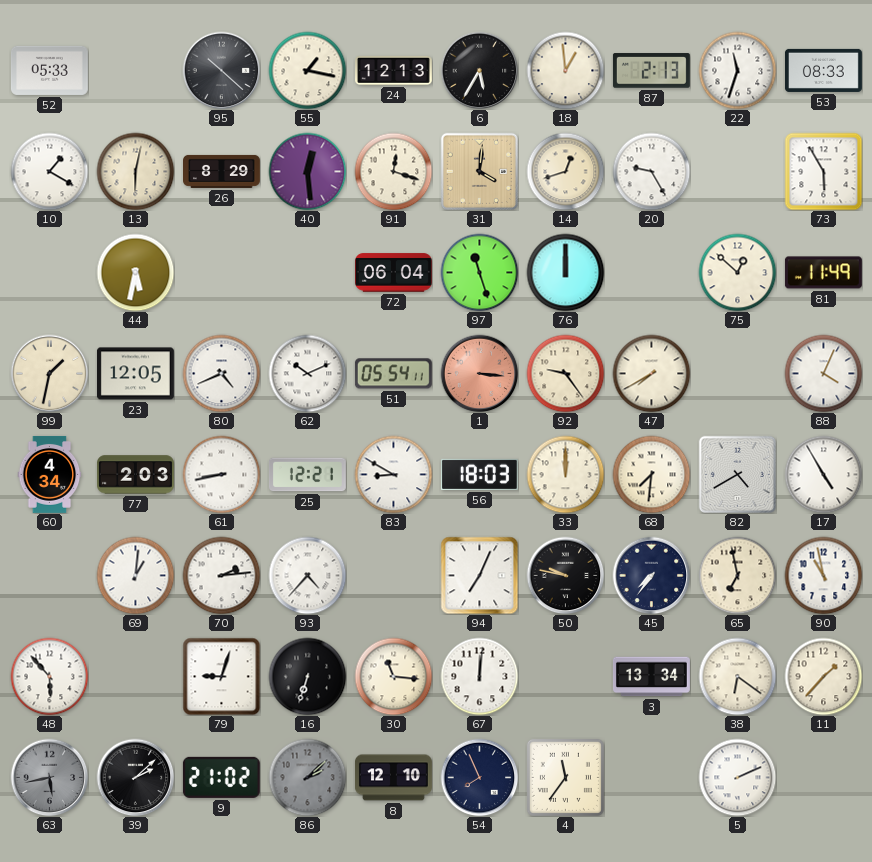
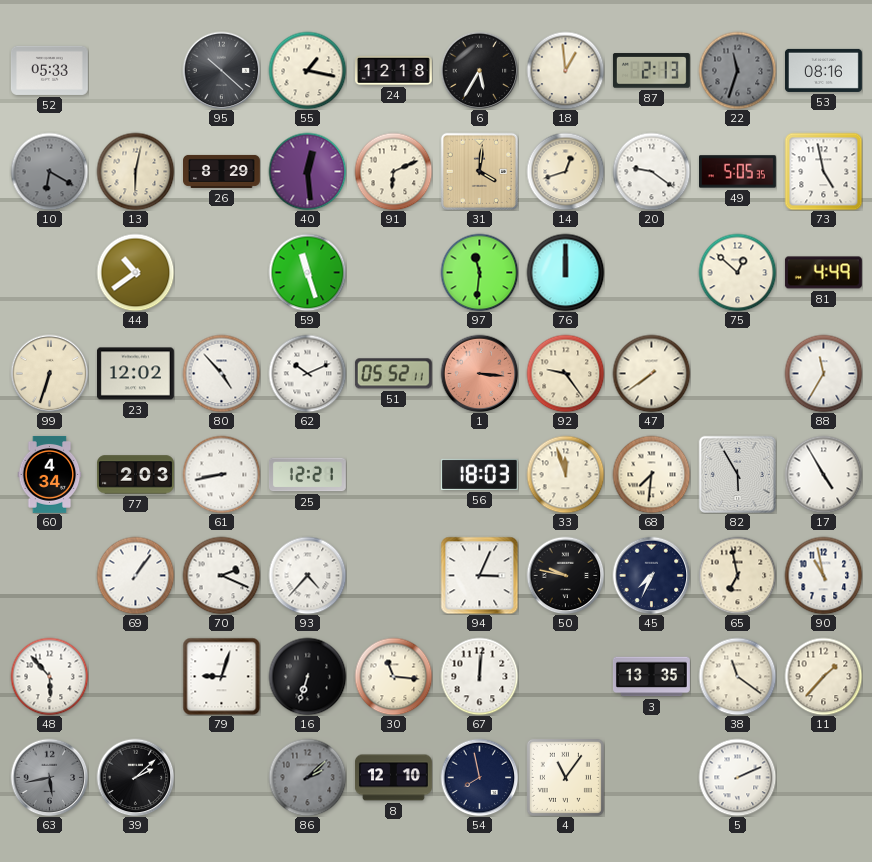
24: 12:13 -> 12:18 (394, 70)
22 dial: white -> grey (737, 70)
53: 08:33 -> 08:16 (823, 70)
10: 1:20 -> 6:20 (49, 171)
10 dial: white -> grey (49, 171)
91: 12:18 -> 6:11 (393, 171)
20: 9:25 -> 9:21 (651, 171)
49: none -> 5:05 (738, 172)
73: 5:55 -> 4:58 (823, 171)
44: 5:32 -> 10:39 (135, 272)
59: none -> 11:27 (307, 272)
72: 06:04 -> none (393, 273)
97: 11:27 -> 11:31 (479, 272)
81: 11:49 -> 4:49 (823, 273)
99: 1:32 -> 6:33 (49, 373)
23: 12:05 -> 12:02 (135, 374)
80: 4:41 -> 4:53 (221, 373)
51: 05:54 -> 05:52 (393, 374)
47: 7:40 -> 7:39 (651, 373)
88: 4:04 -> 11:35 (823, 373)
83: 8:50 -> none (393, 474)
33: 12:00 -> 11:57 (565, 474)
82: 4:40 -> 5:55 (737, 474)
69: 1:01 -> 1:06 (135, 575)
70: 2:14 -> 2:19 (221, 575)
94: 7:04 -> 3:04 (479, 575)
45: 7:36 -> 7:34 (651, 575)
3: 13:34 -> 13:35 (651, 677)
38: 6:21 -> 11:21 (737, 676)
9: 21:02 -> none (221, 777)
54: 7:56 -> 7:58 (479, 777)
4: 11:36 -> 11:06 (565, 777)
